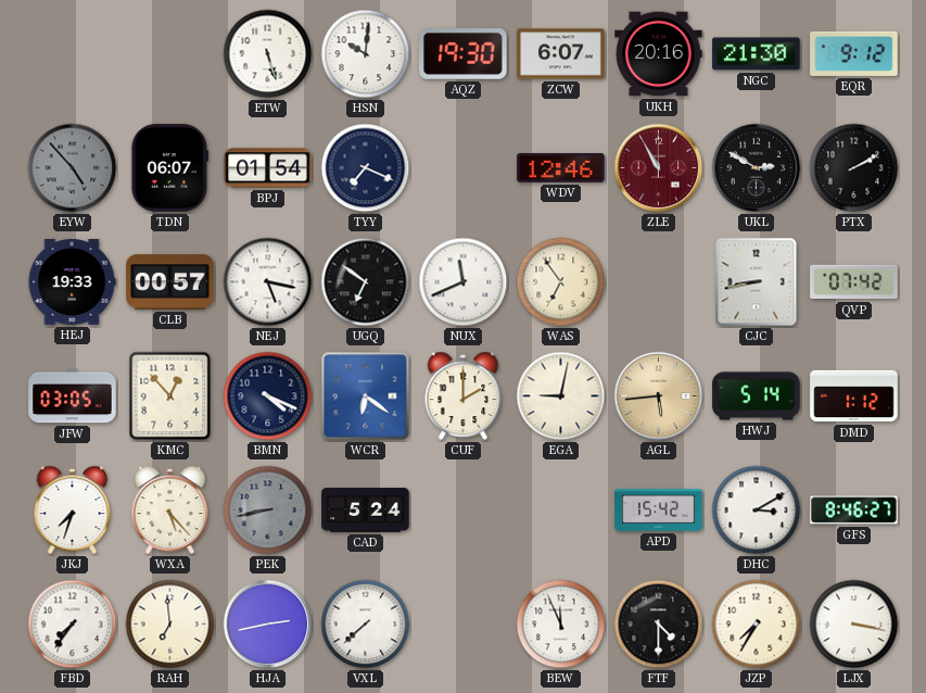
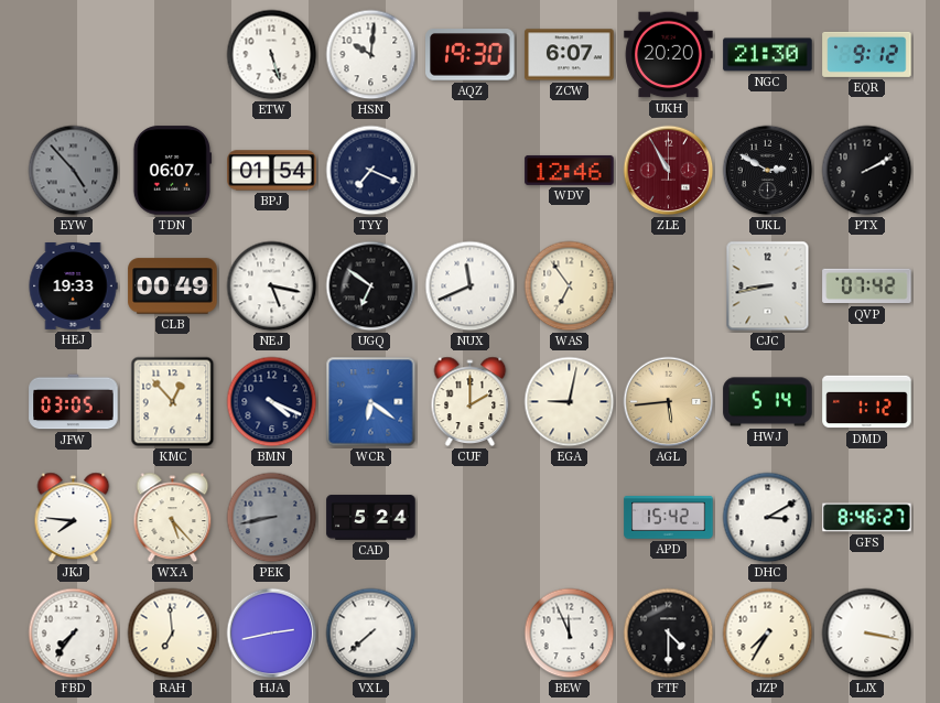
UKH: 20:16 -> 20:20 (669, 55)
CLB: 00:57 -> 00:49 (173, 286)
JKJ: 7:33 -> 7:46 (74, 517)
